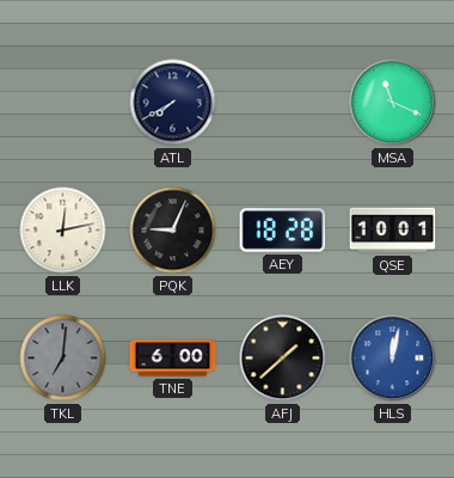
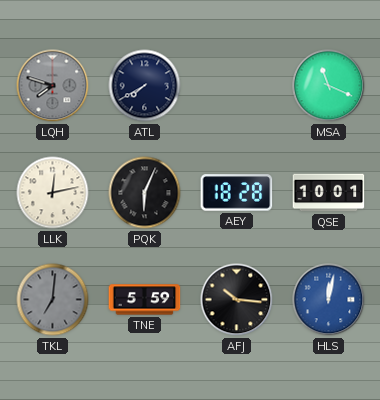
LQH: none -> 7:48 (53, 86)
PQK: 9:04 -> 6:04 (145, 193)
TNE: 6:00 -> 5:59 (145, 300)
AFJ: 1:38 -> 10:16 (237, 300)
